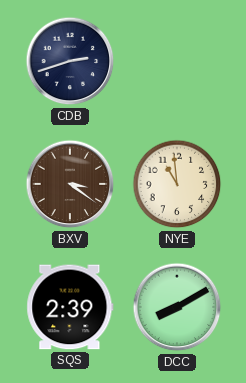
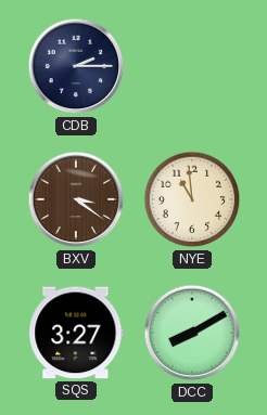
CDB: 2:42 -> 2:15 (76, 66)
SQS: 2:39 -> 3:27 (76, 333)
